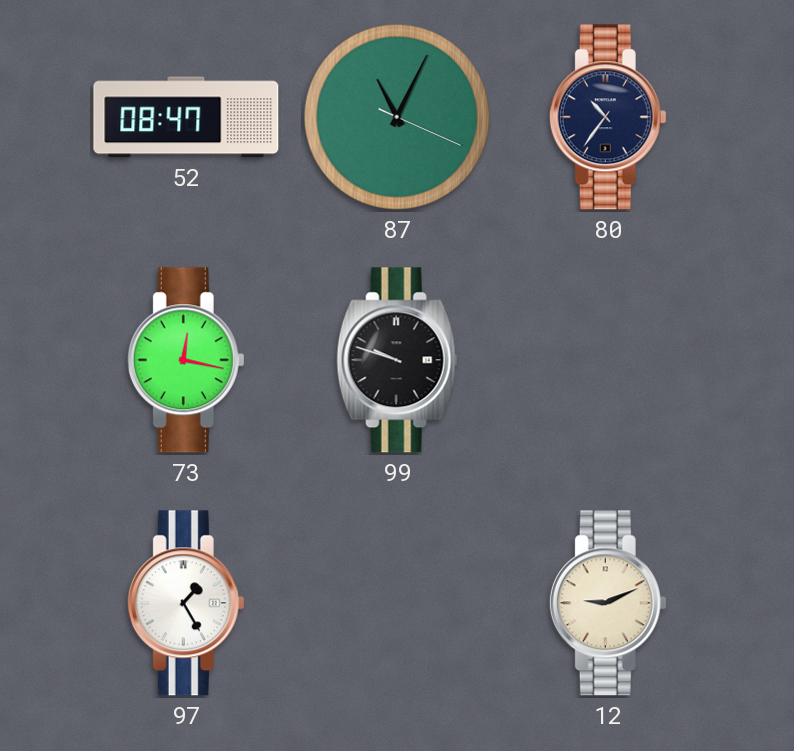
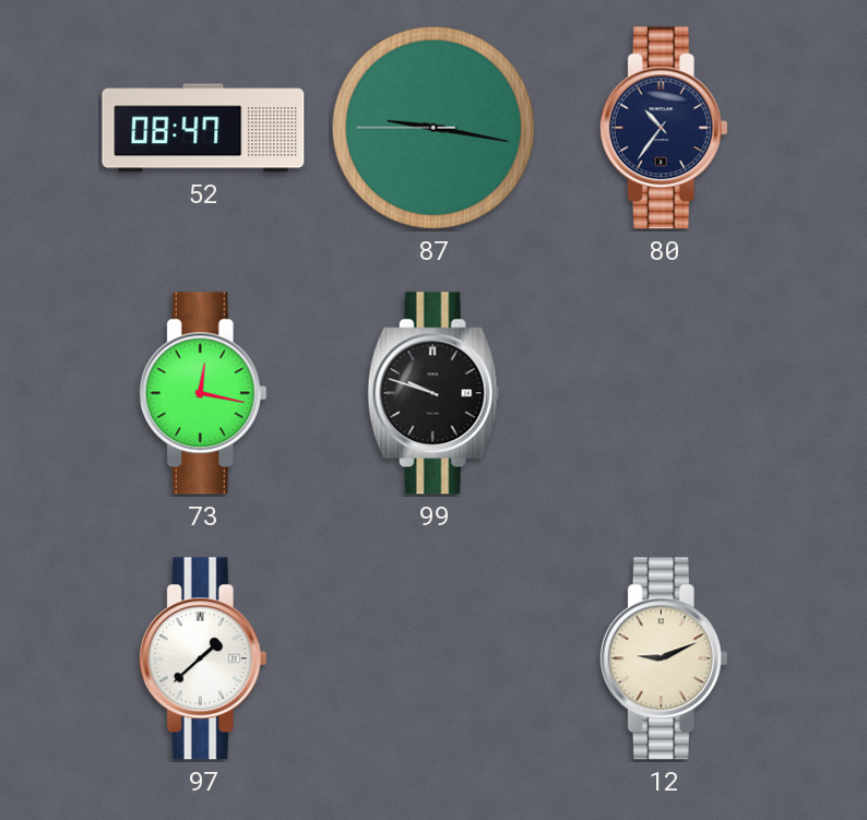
87: 11:04 -> 9:16 (434, 128)
97: 1:25 -> 1:38 (203, 658)
